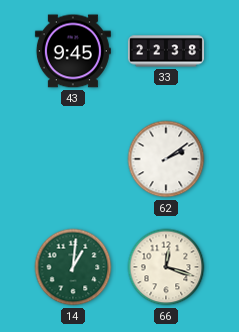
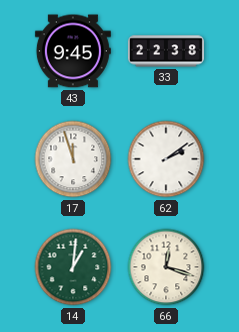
17: none -> 11:57 (73, 159)
